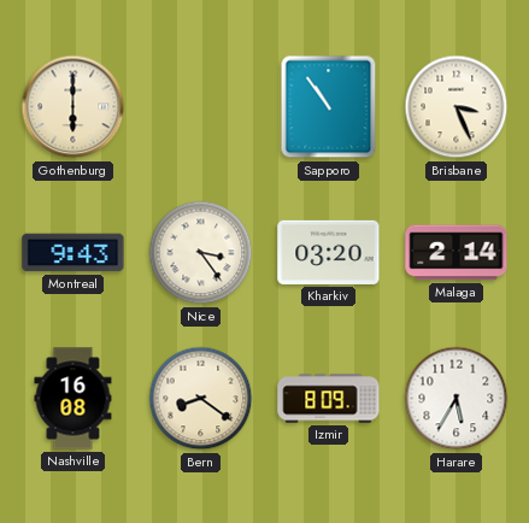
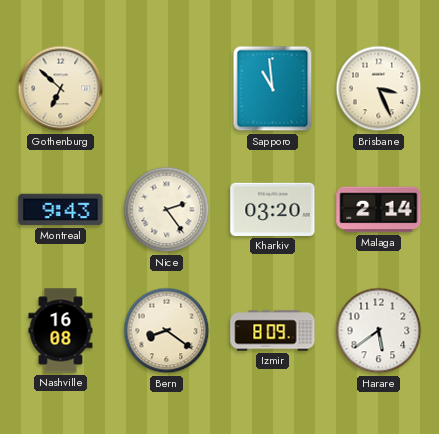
Gothenburg: 6:00 -> 6:52 (61, 89)
Sapporo: 10:54 -> 10:59 (273, 89)
Nice: 3:24 -> 2:24 (167, 210)
Harare: 5:35 -> 5:39 (379, 331)
